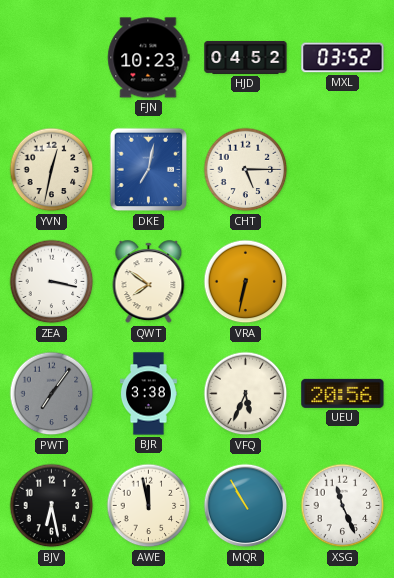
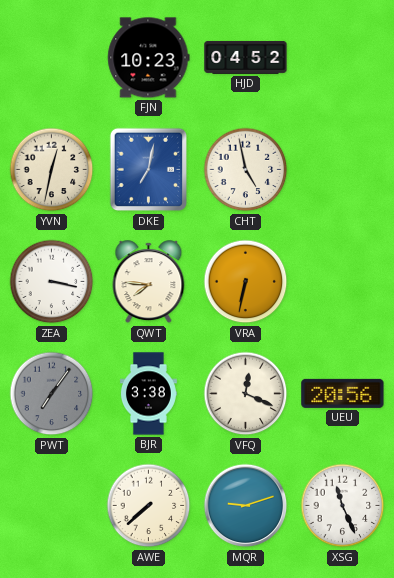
MXL: 03:52 -> none (343, 58)
CHT: 5:15 -> 4:58 (246, 170)
QWT: 7:51 -> 7:46 (149, 282)
VFQ: 5:34 -> 12:19 (246, 394)
BJV: 6:28 -> none (52, 506)
AWE: 11:58 -> 7:38 (149, 506)
MQR: 10:55 -> 9:12 (246, 506)
